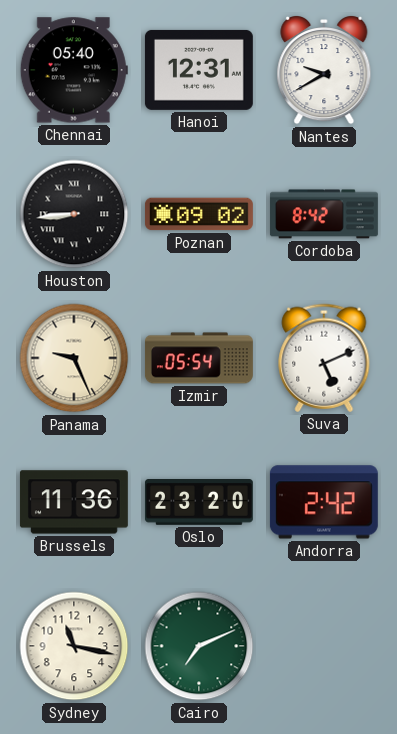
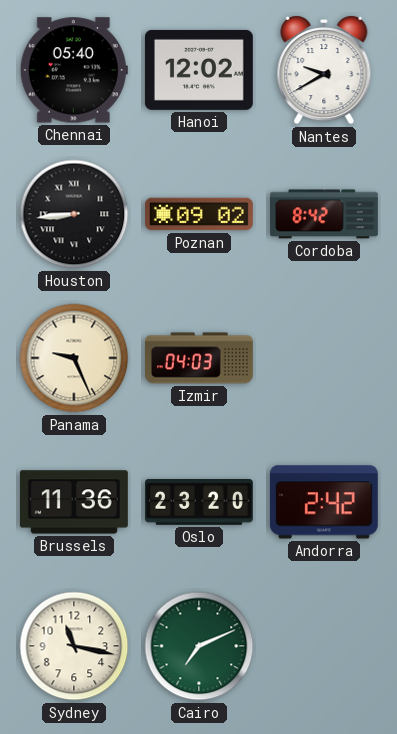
Hanoi: 12:31 -> 12:02 (199, 70)
Izmir: 05:54 -> 04:03 (199, 358)
Suva: 5:11 -> none (324, 358)
